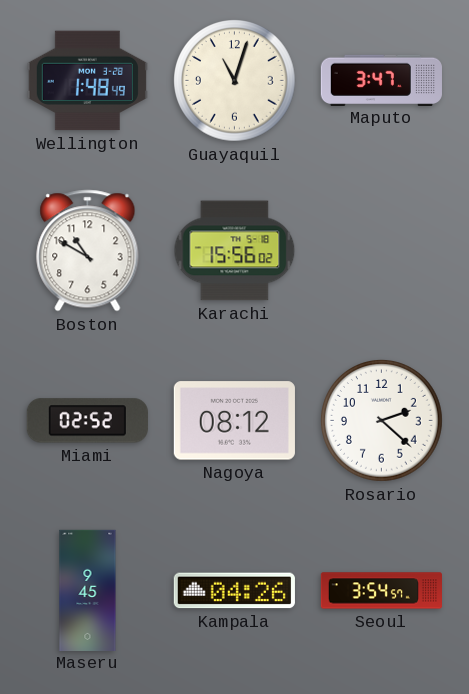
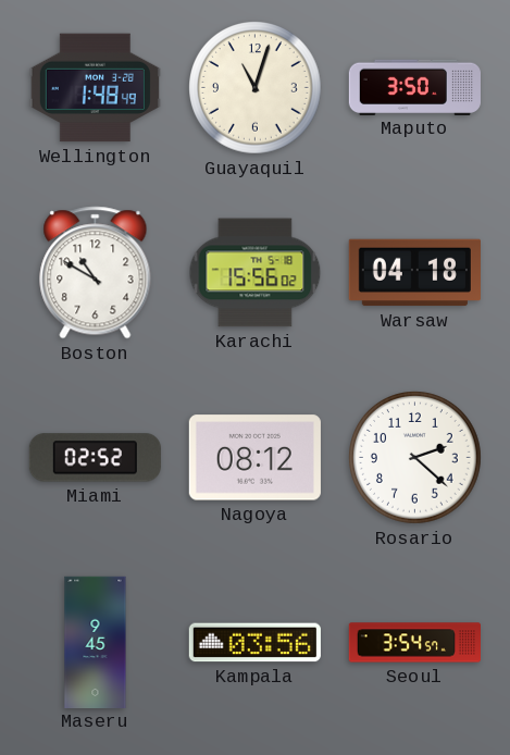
Maputo: 3:47 -> 3:50 (414, 87)
Warsaw: none -> 04:18 (414, 273)
Kampala: 04:26 -> 03:56 (254, 643)
